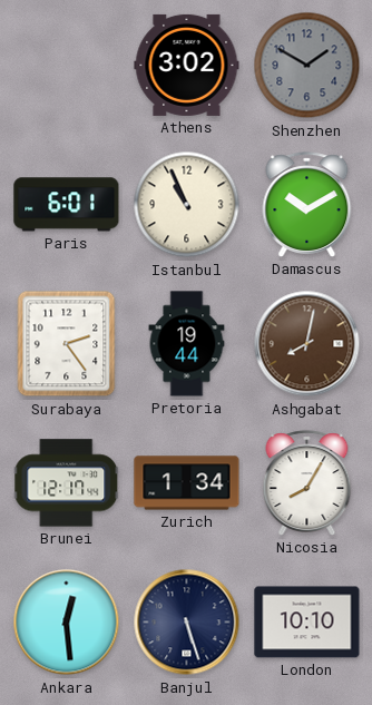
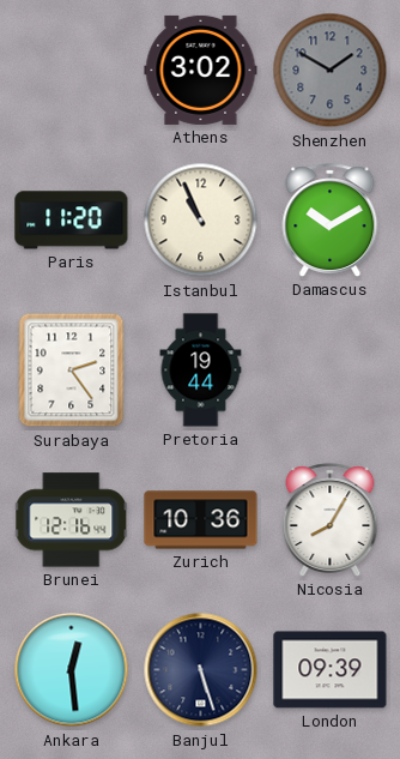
Paris: 6:01 -> 11:20 (72, 221)
Ashgabat: 8:02 -> none (307, 344)
Brunei: 12:17 -> 12:16 (72, 520)
Zurich: 1:34 -> 10:36 (201, 520)
London: 10:10 -> 09:39 (331, 670)
